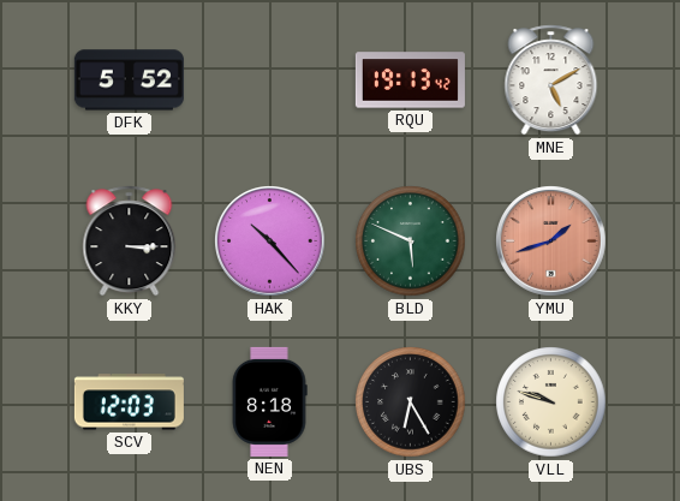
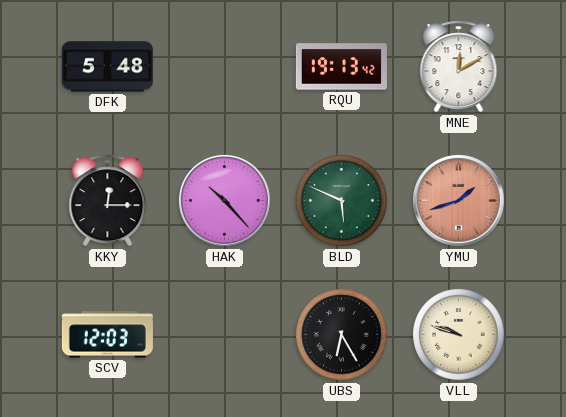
DFK: 5:52 -> 5:48 (107, 67)
MNE: 5:10 -> 12:10 (459, 67)
KKY: 3:15 -> 12:15 (108, 201)
NEN: 8:18 -> none (269, 401)
